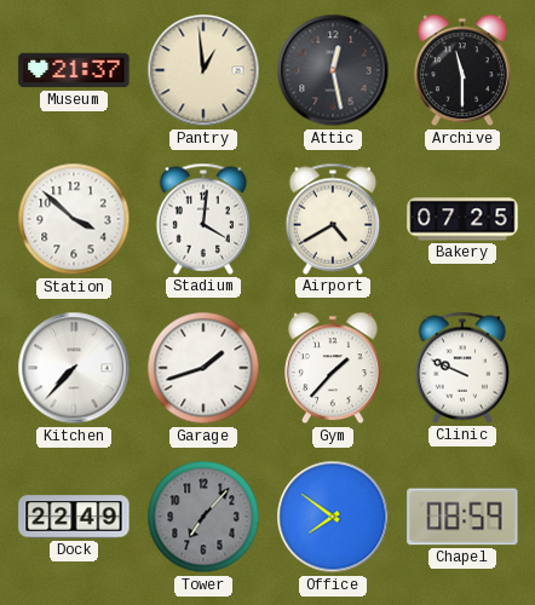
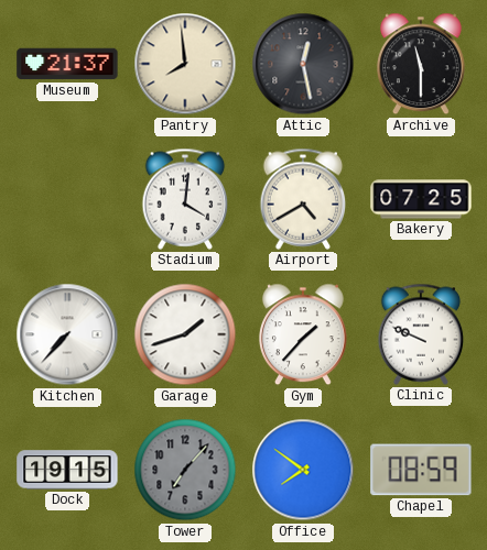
Pantry: 12:59 -> 7:59 (185, 64)
Station: 3:52 -> none (74, 219)
Dock: 22:49 -> 19:15 (67, 470)
